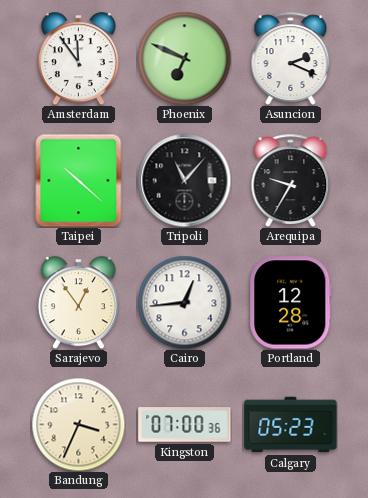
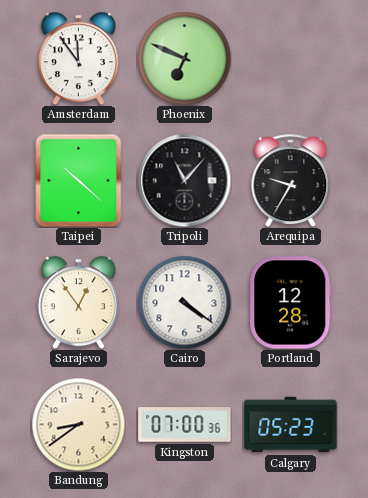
Asuncion: 2:19 -> none (291, 58)
Cairo: 12:44 -> 4:21 (184, 302)
Bandung: 3:34 -> 8:39 (78, 424)
